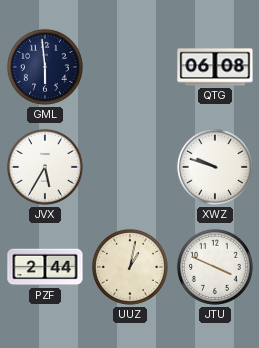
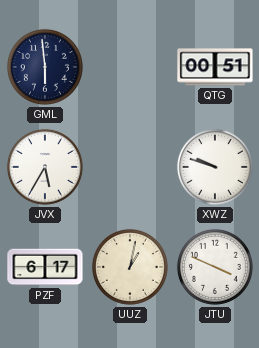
QTG: 06:08 -> 00:51 (215, 67)
PZF: 2:44 -> 6:17 (45, 267)
